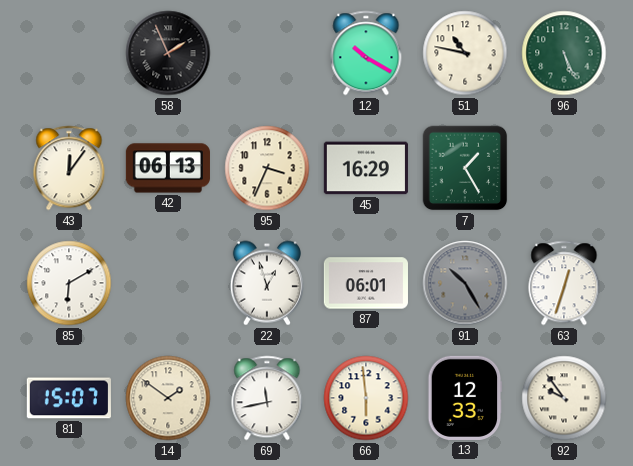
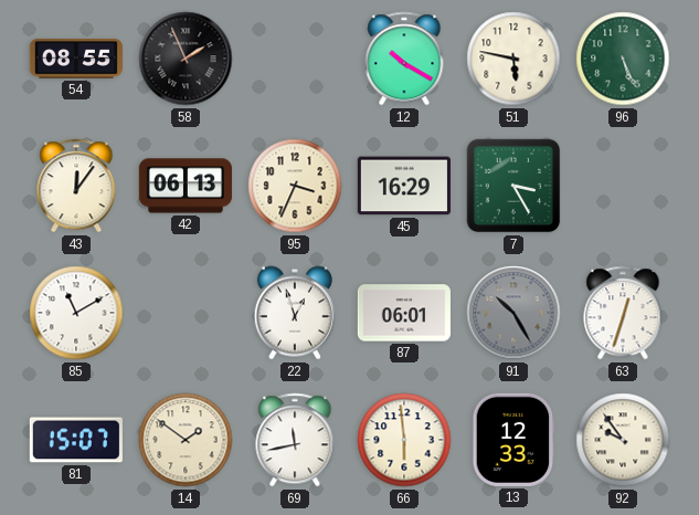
54: none -> 08:55 (76, 59)
51: 10:47 -> 5:47 (513, 59)
7: 1:25 -> 3:25 (513, 186)
85: 6:10 -> 11:10 (76, 313)
